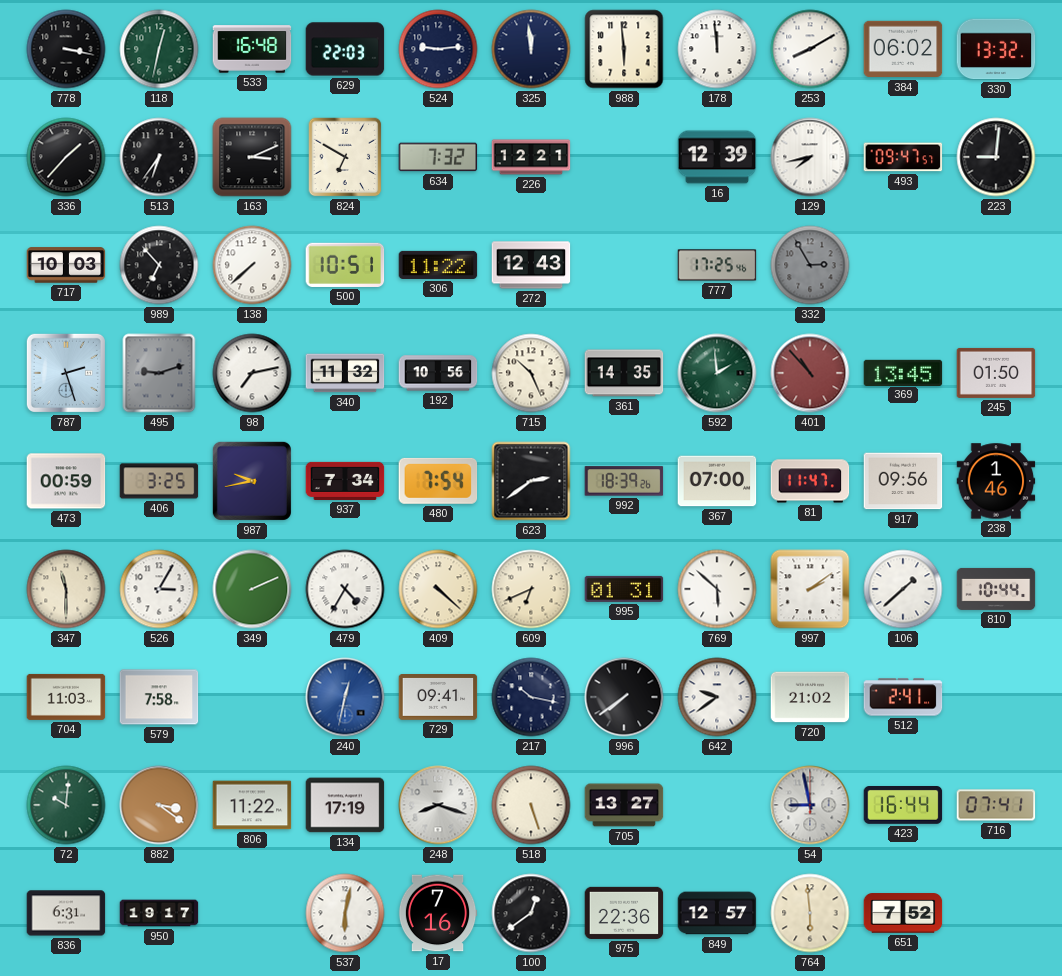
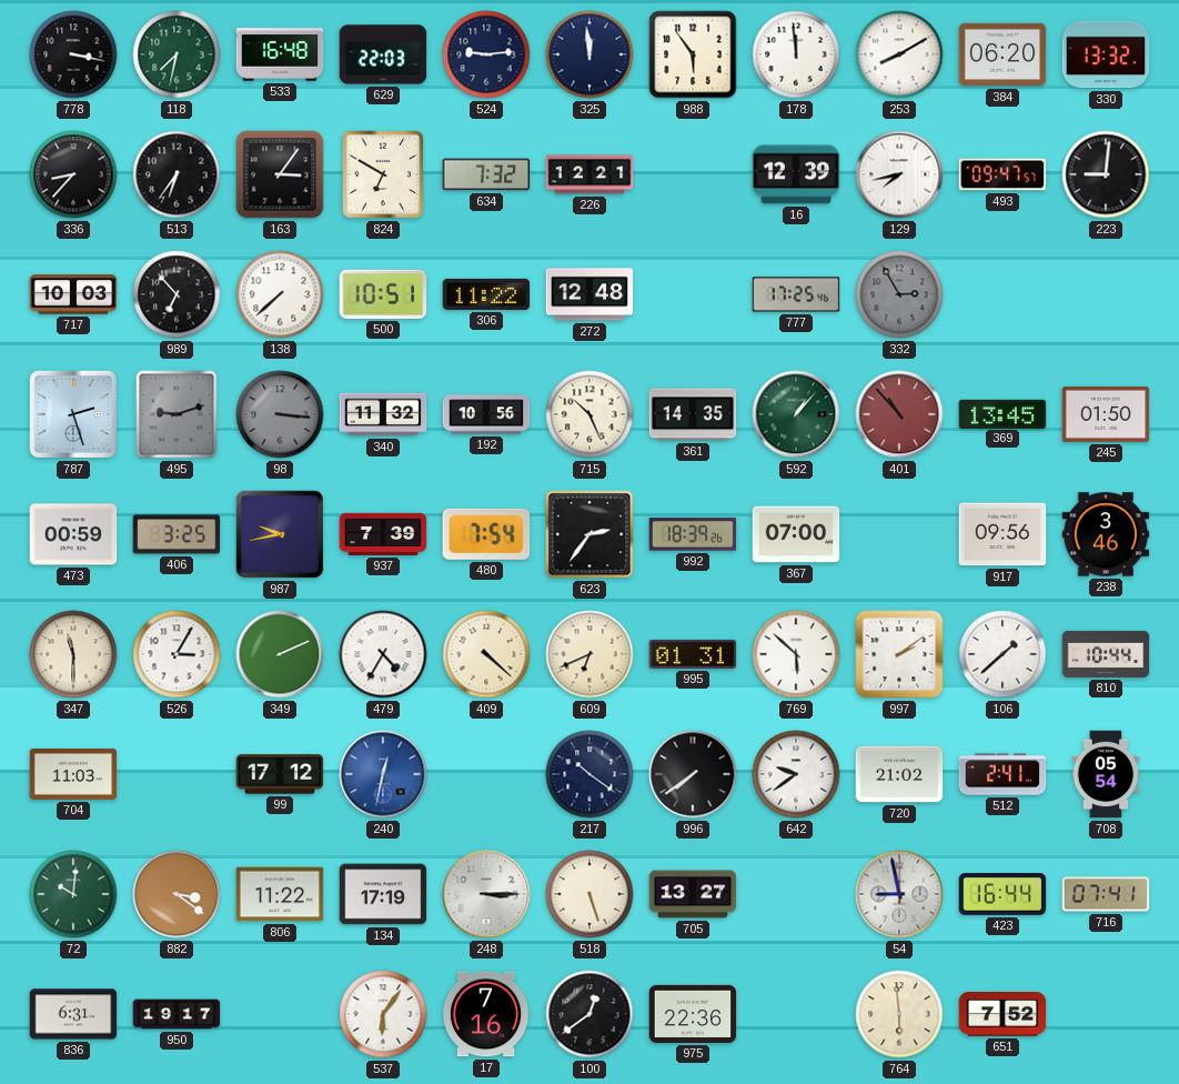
118: 12:32 -> 7:32 (177, 54)
988: 5:59 -> 5:54 (693, 54)
384: 06:02 -> 06:20 (1002, 54)
336: 1:37 -> 8:37 (73, 174)
163: 3:11 -> 3:06 (280, 174)
272: 12:43 -> 12:48 (589, 294)
98: 7:13 -> 3:16 (280, 414)
98 dial: white -> grey (280, 414)
592: 1:59 -> 1:07 (796, 414)
937: 7:34 -> 7:39 (383, 534)
623: 2:39 -> 2:36 (589, 534)
81: 11:47 -> none (810, 481)
238: 1:46 -> 3:46 (1106, 534)
579: 7:58 -> none (159, 697)
99: none -> 17:12 (280, 774)
729: 09:41 -> none (438, 698)
217: 10:17 -> 10:21 (589, 774)
708: none -> 05:54 (1106, 774)
248: 8:18 -> 3:15 (486, 894)
537: 6:02 -> 6:06 (383, 1014)
849: 12:57 -> none (717, 913)
